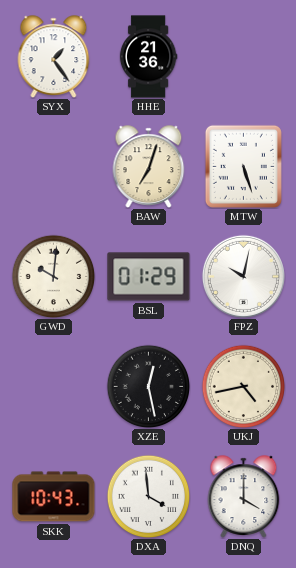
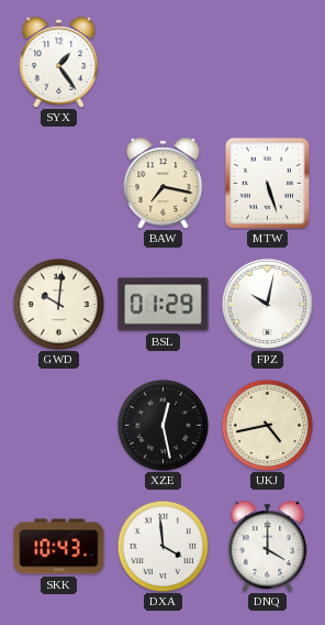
HHE: 21:36 -> none (148, 57)
BAW: 7:03 -> 7:17 (164, 184)
